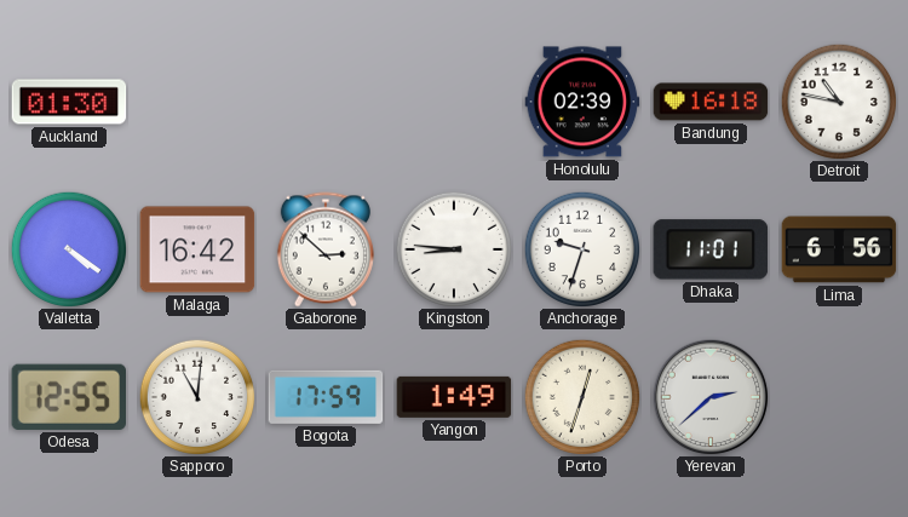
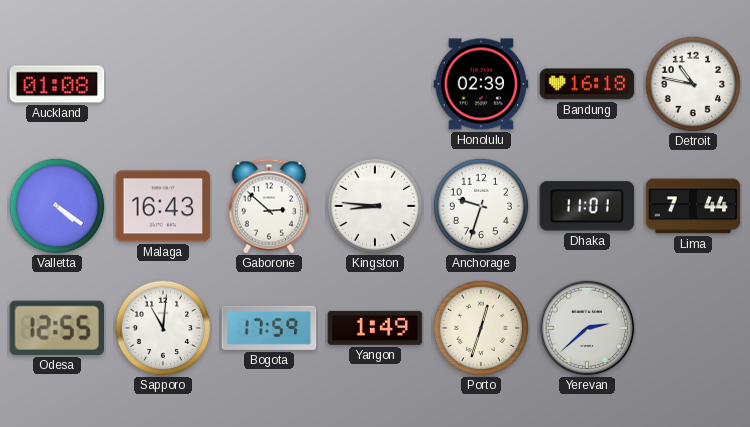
Auckland: 01:30 -> 01:08 (57, 84)
Malaga: 16:42 -> 16:43 (163, 206)
Lima: 6:56 -> 7:44 (693, 206)
